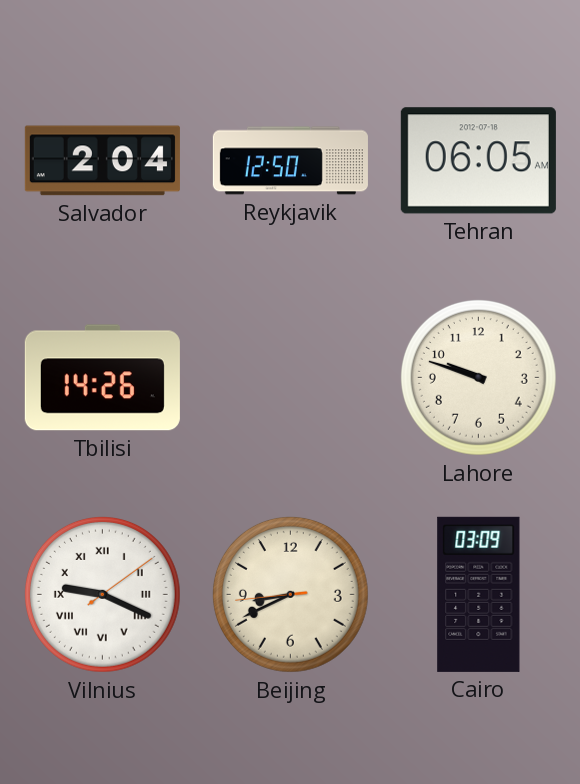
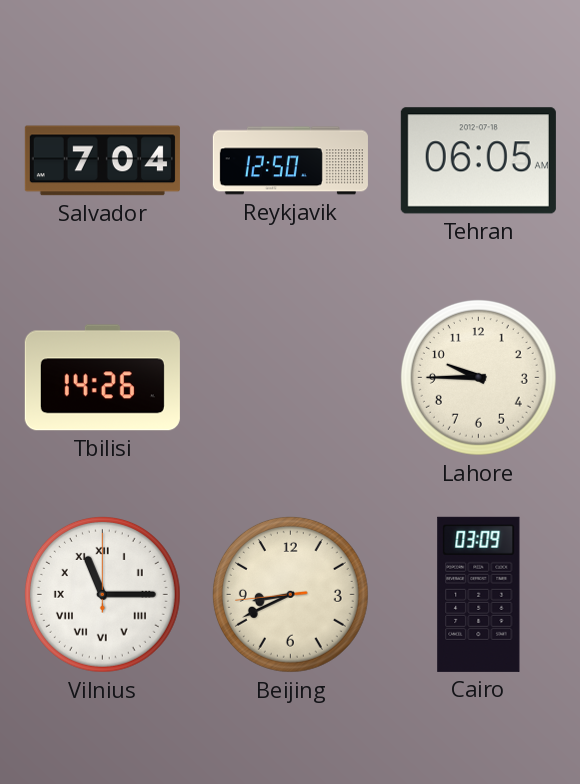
Salvador: 2:04 -> 7:04 (102, 161)
Lahore: 9:48 -> 9:45 (478, 377)
Vilnius: 9:19 -> 11:15 (102, 594)
